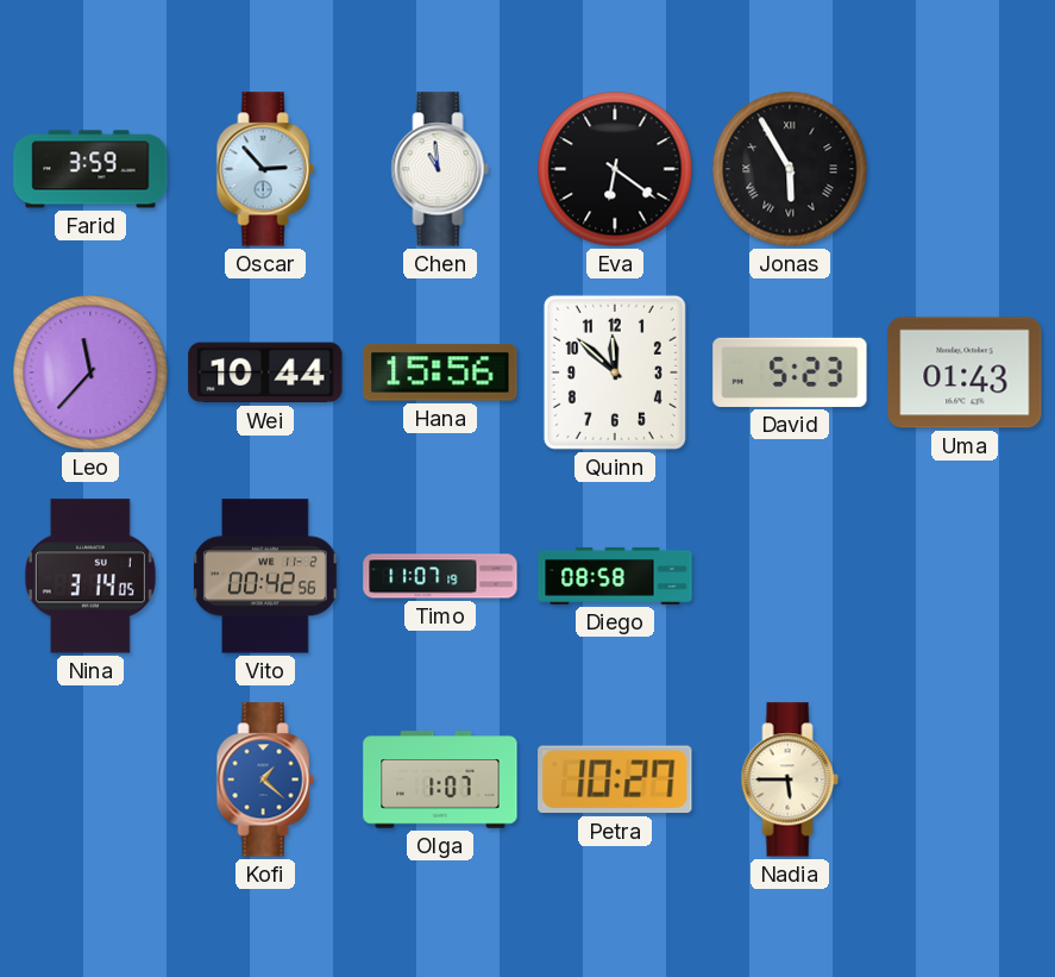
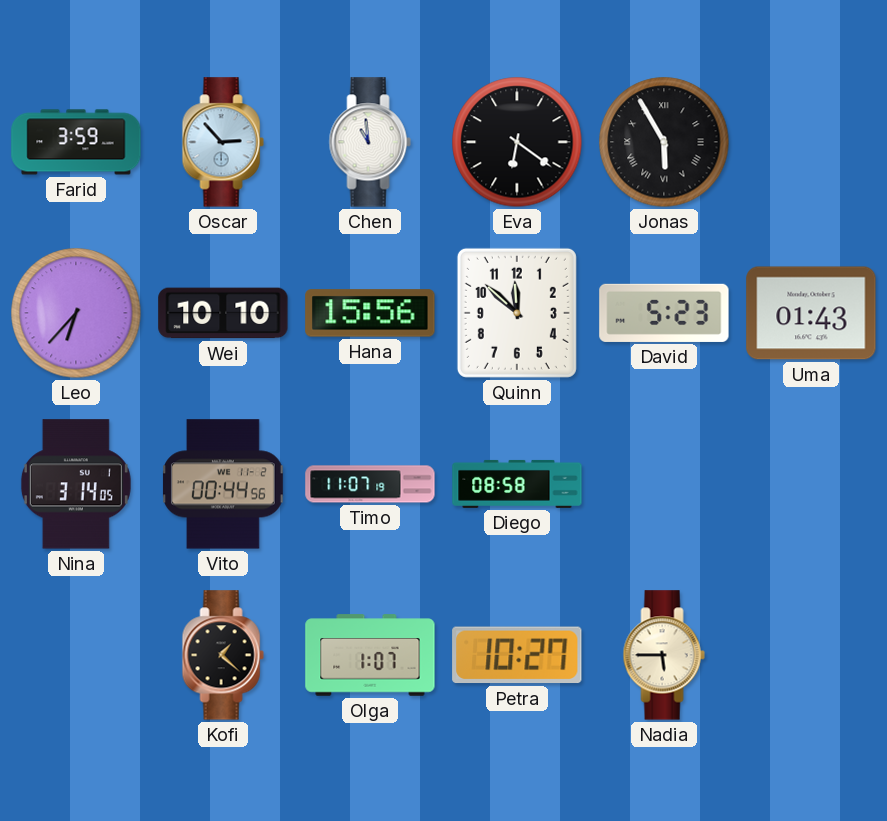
Leo: 11:37 -> 6:37 (76, 313)
Wei: 10:44 -> 10:10 (223, 313)
Vito: 00:42 -> 00:44 (224, 484)
Kofi dial: blue -> black (223, 655)
